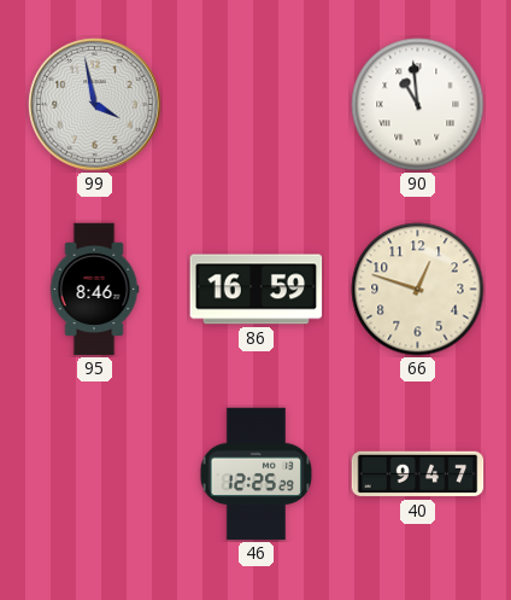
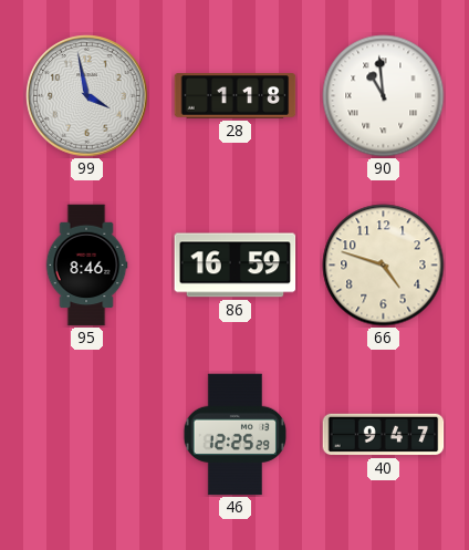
28: none -> 1:18 (236, 96)
66: 12:48 -> 4:48 (384, 266)
